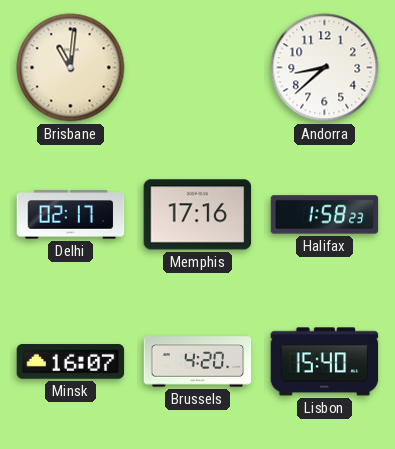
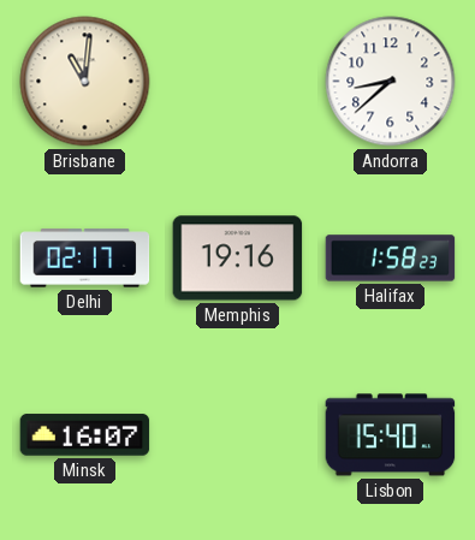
Memphis: 17:16 -> 19:16 (238, 259)
Brussels: 4:20 -> none (198, 362)
